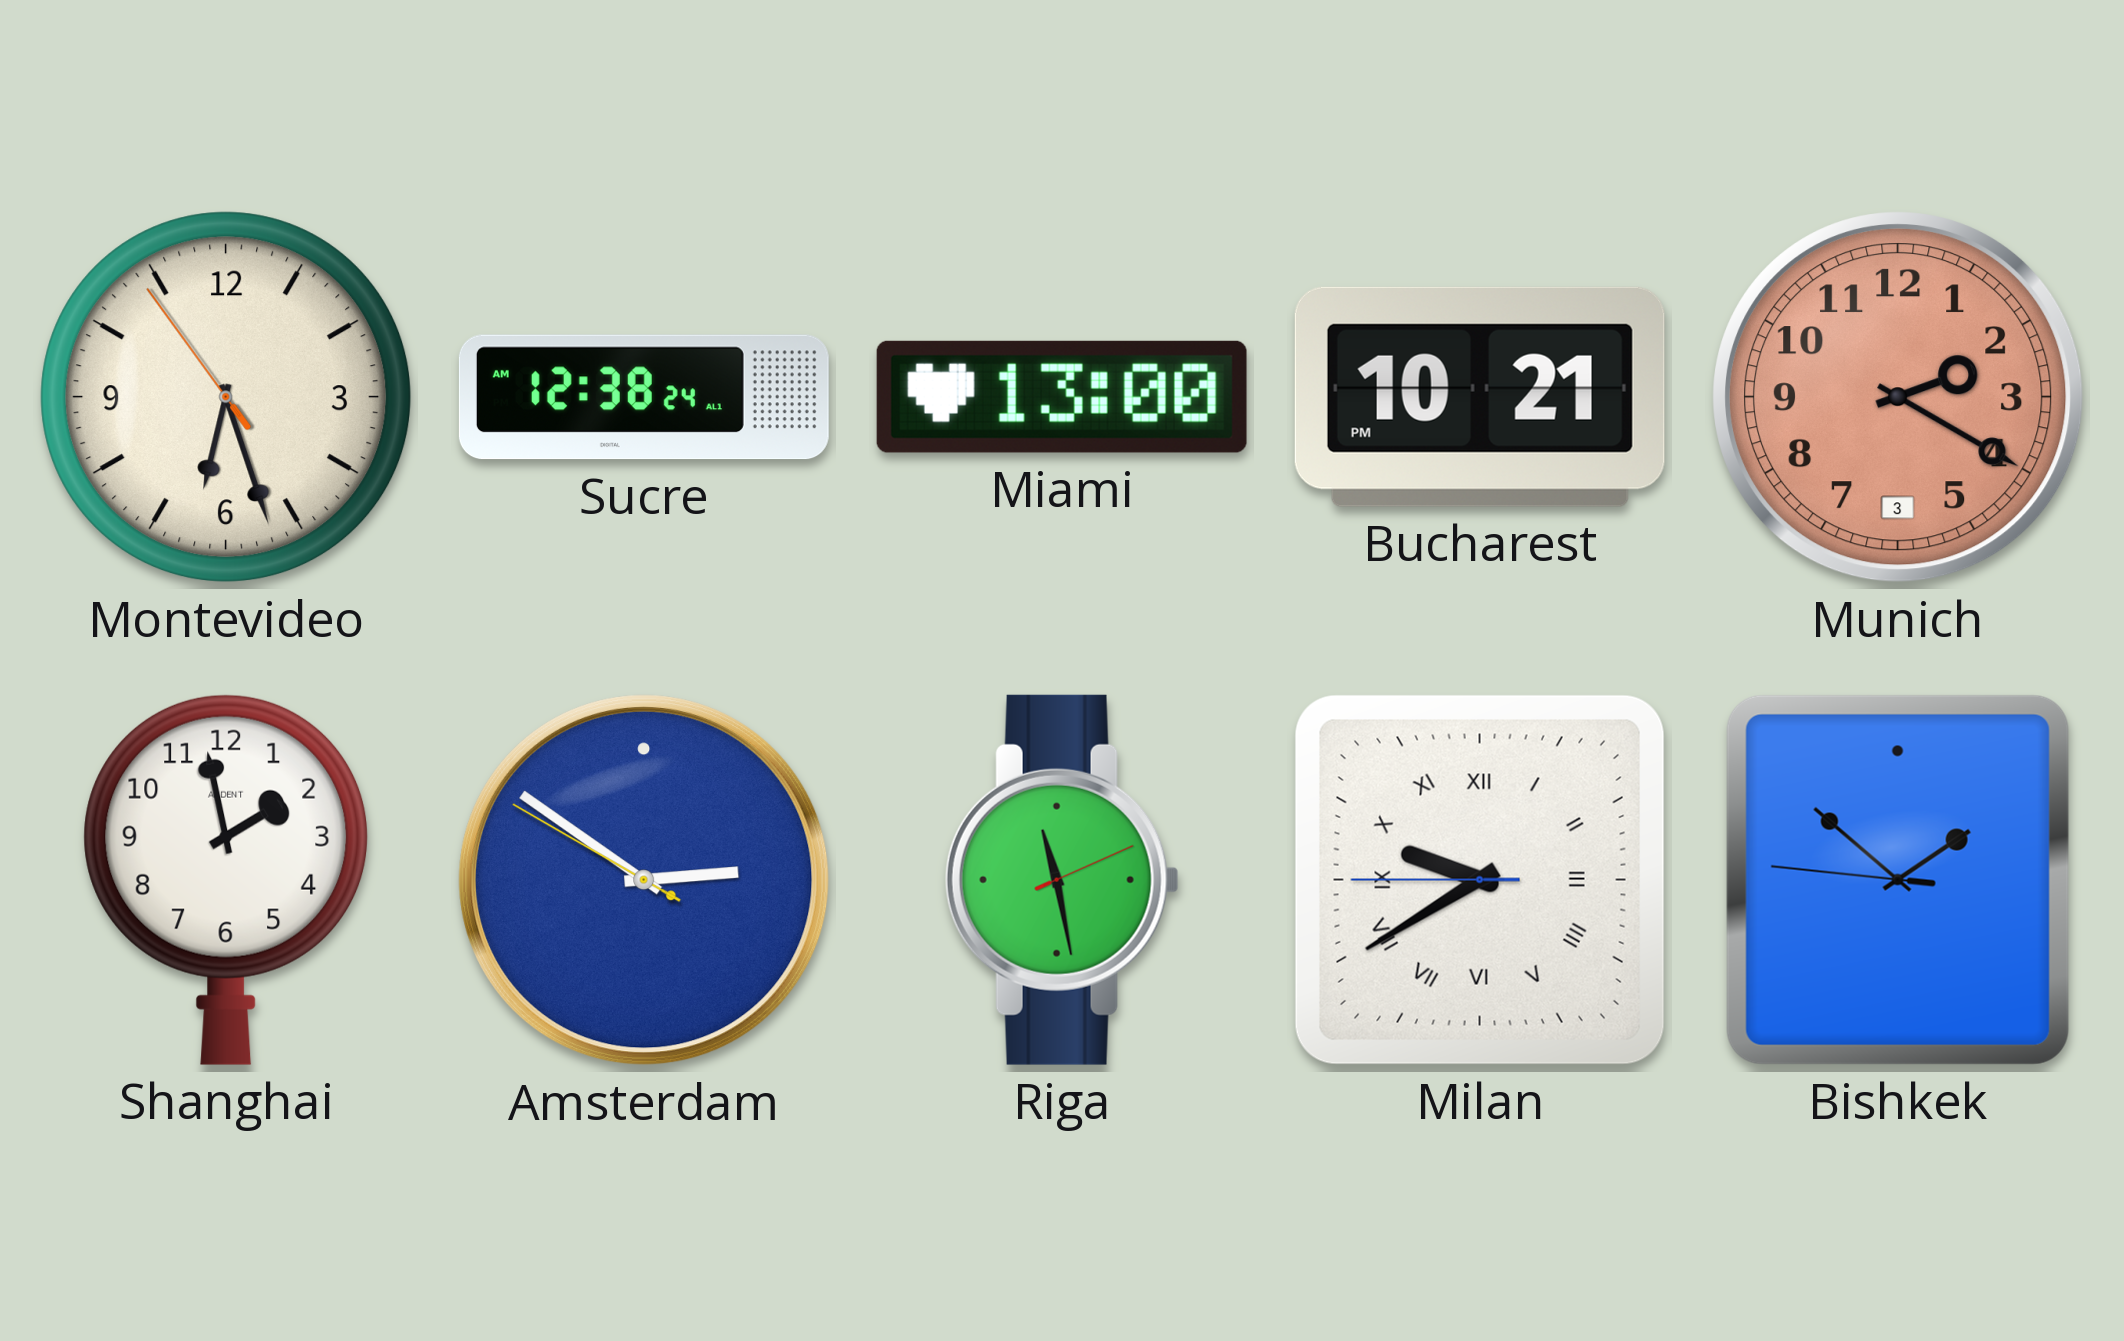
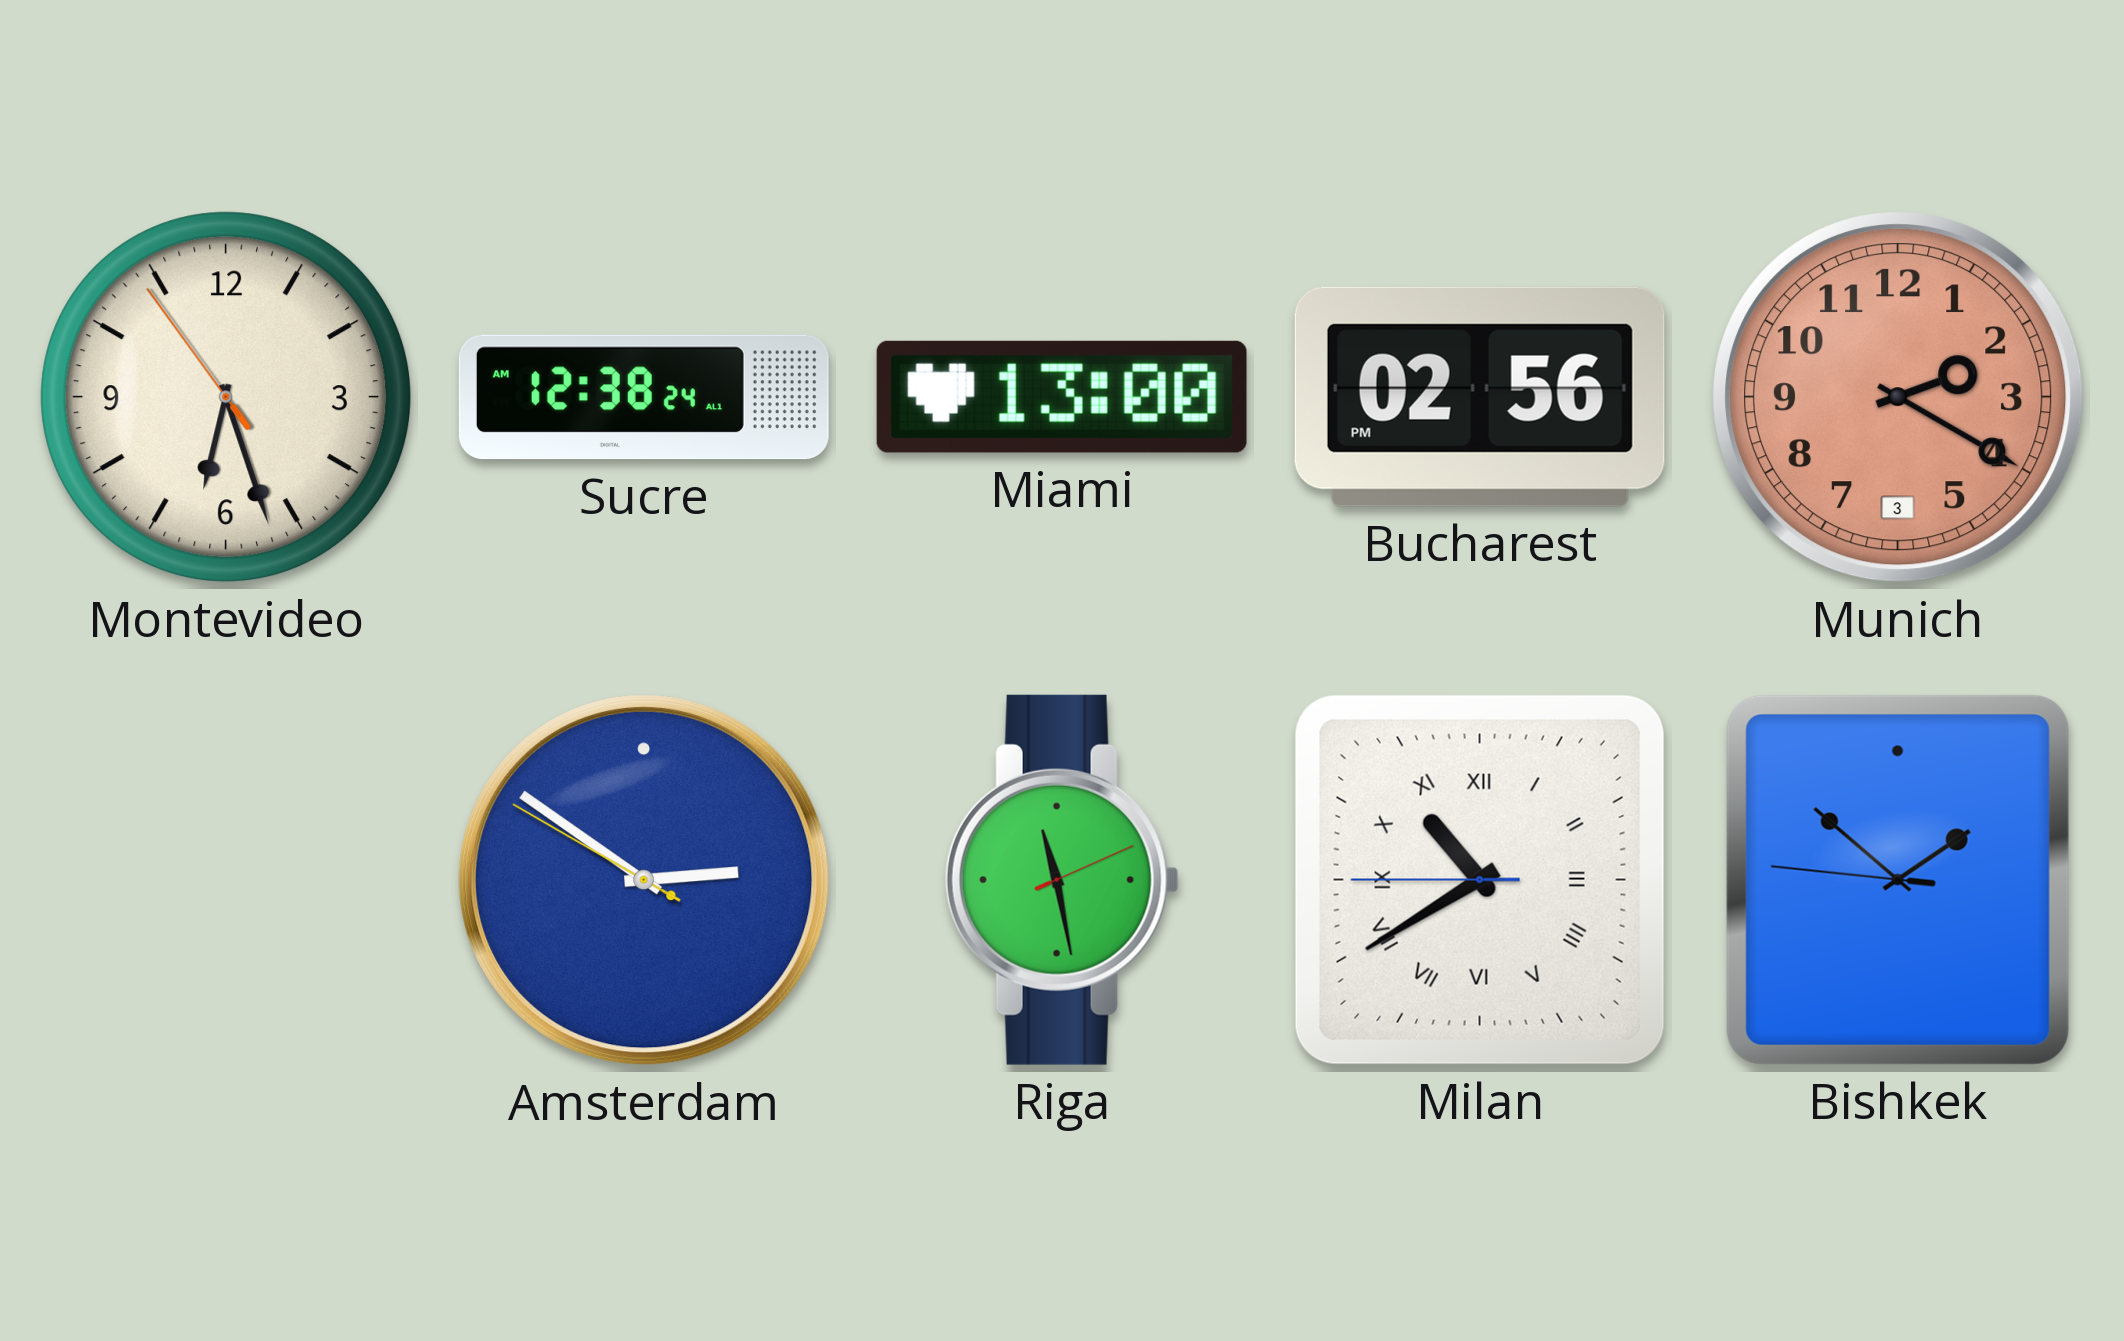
Bucharest: 10:21 -> 02:56 (1480, 397)
Shanghai: 1:58 -> none (226, 880)
Milan: 9:39 -> 10:39 (1480, 880)
